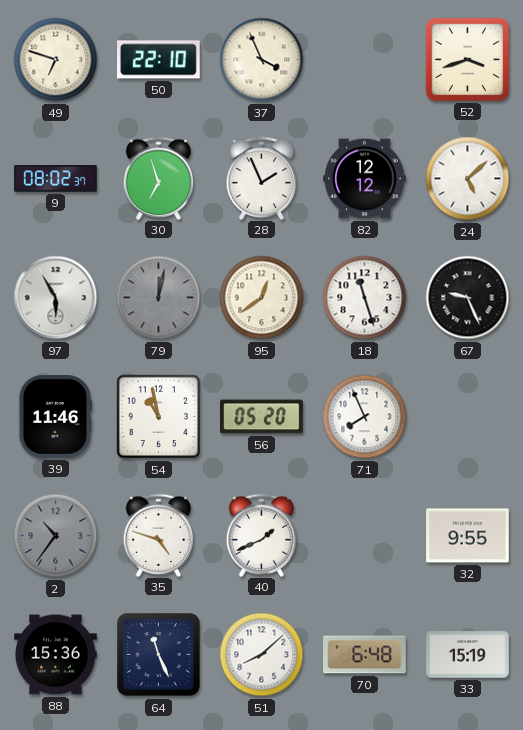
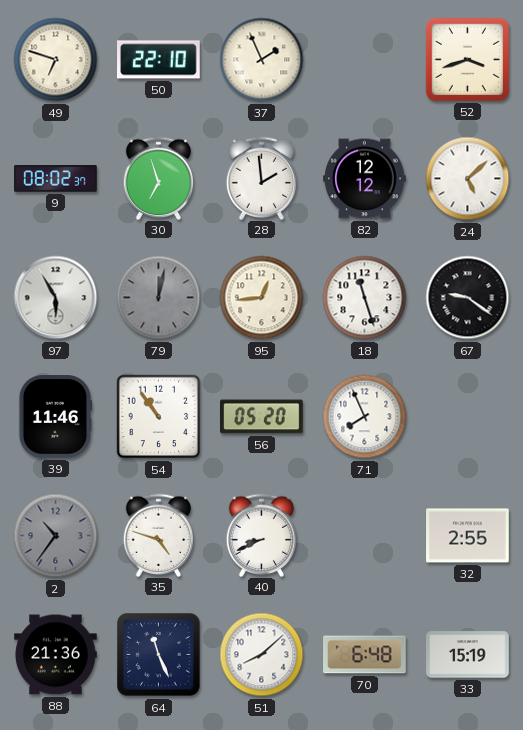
37: 3:56 -> 1:56 (262, 60)
28: 1:56 -> 1:59 (262, 178)
95: 12:39 -> 12:44 (262, 298)
67: 9:26 -> 9:21 (468, 298)
54: 10:58 -> 10:54 (159, 417)
40: 1:41 -> 8:41 (262, 535)
32: 9:55 -> 2:55 (468, 536)
88: 15:36 -> 21:36 (56, 655)
